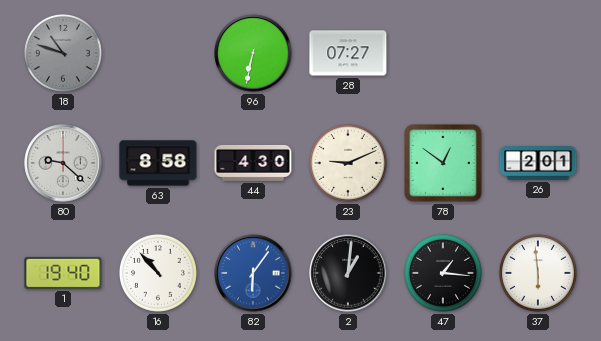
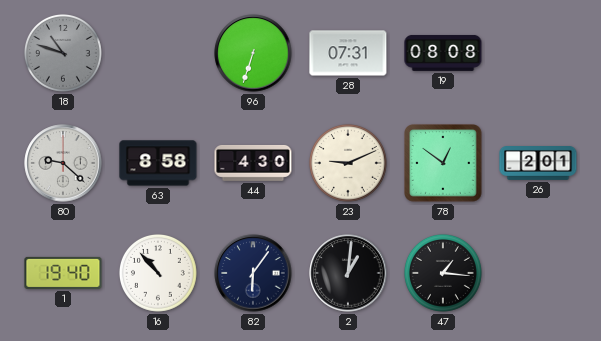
96: 6:32 -> 6:33 (253, 53)
28: 07:27 -> 07:31 (348, 53)
19: none -> 08:08 (443, 53)
82 dial: blue -> navy (253, 273)
37: 5:59 -> none (538, 273)
